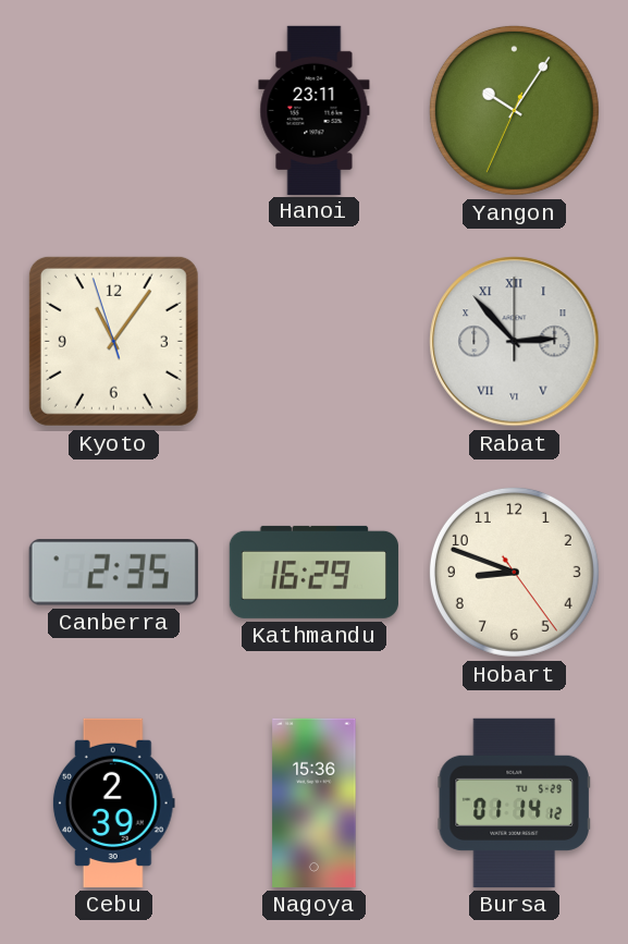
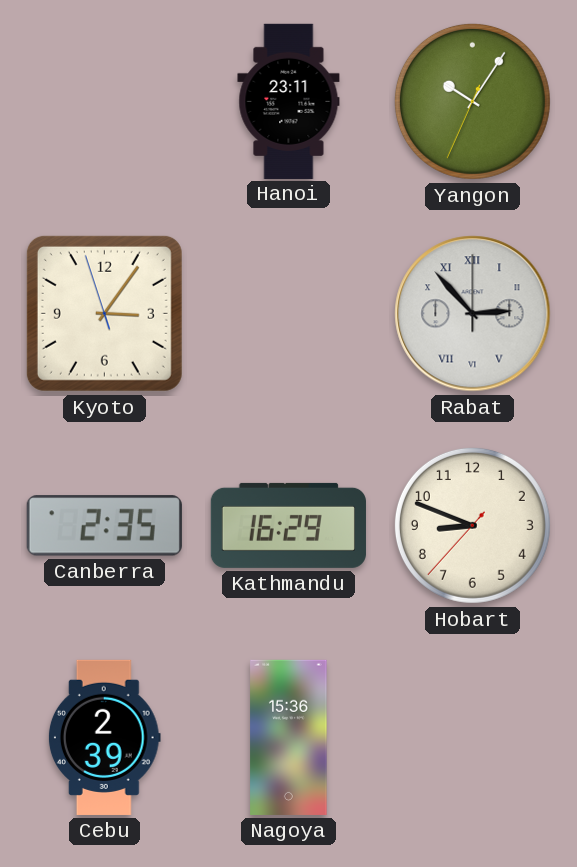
Kyoto: 11:05 -> 3:05 (104, 313)
Hobart: 8:48:24 -> 8:48:37 (472, 525)
Bursa: 01:14 -> none (514, 802)
